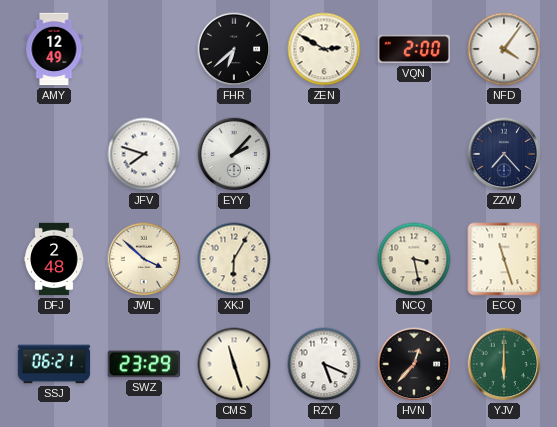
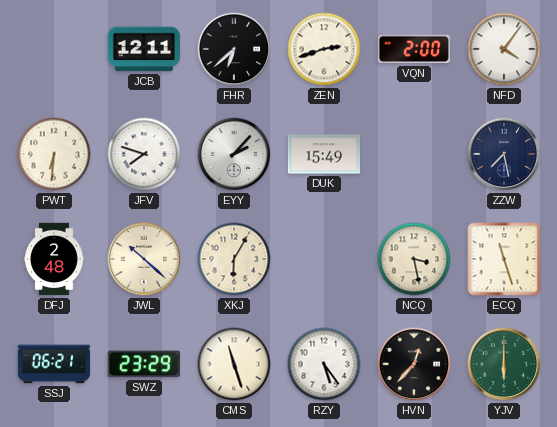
AMY: 12:49 -> none (54, 49)
JCB: none -> 12:11 (144, 49)
ZEN: 2:50 -> 2:42 (324, 49)
PWT: none -> 6:31 (54, 154)
DUK: none -> 15:49 (324, 154)
ZZW: 7:23 -> 7:28 (504, 154)
JWL: 3:52 -> 10:22 (144, 259)
RZY: 5:19 -> 5:24 (324, 364)
